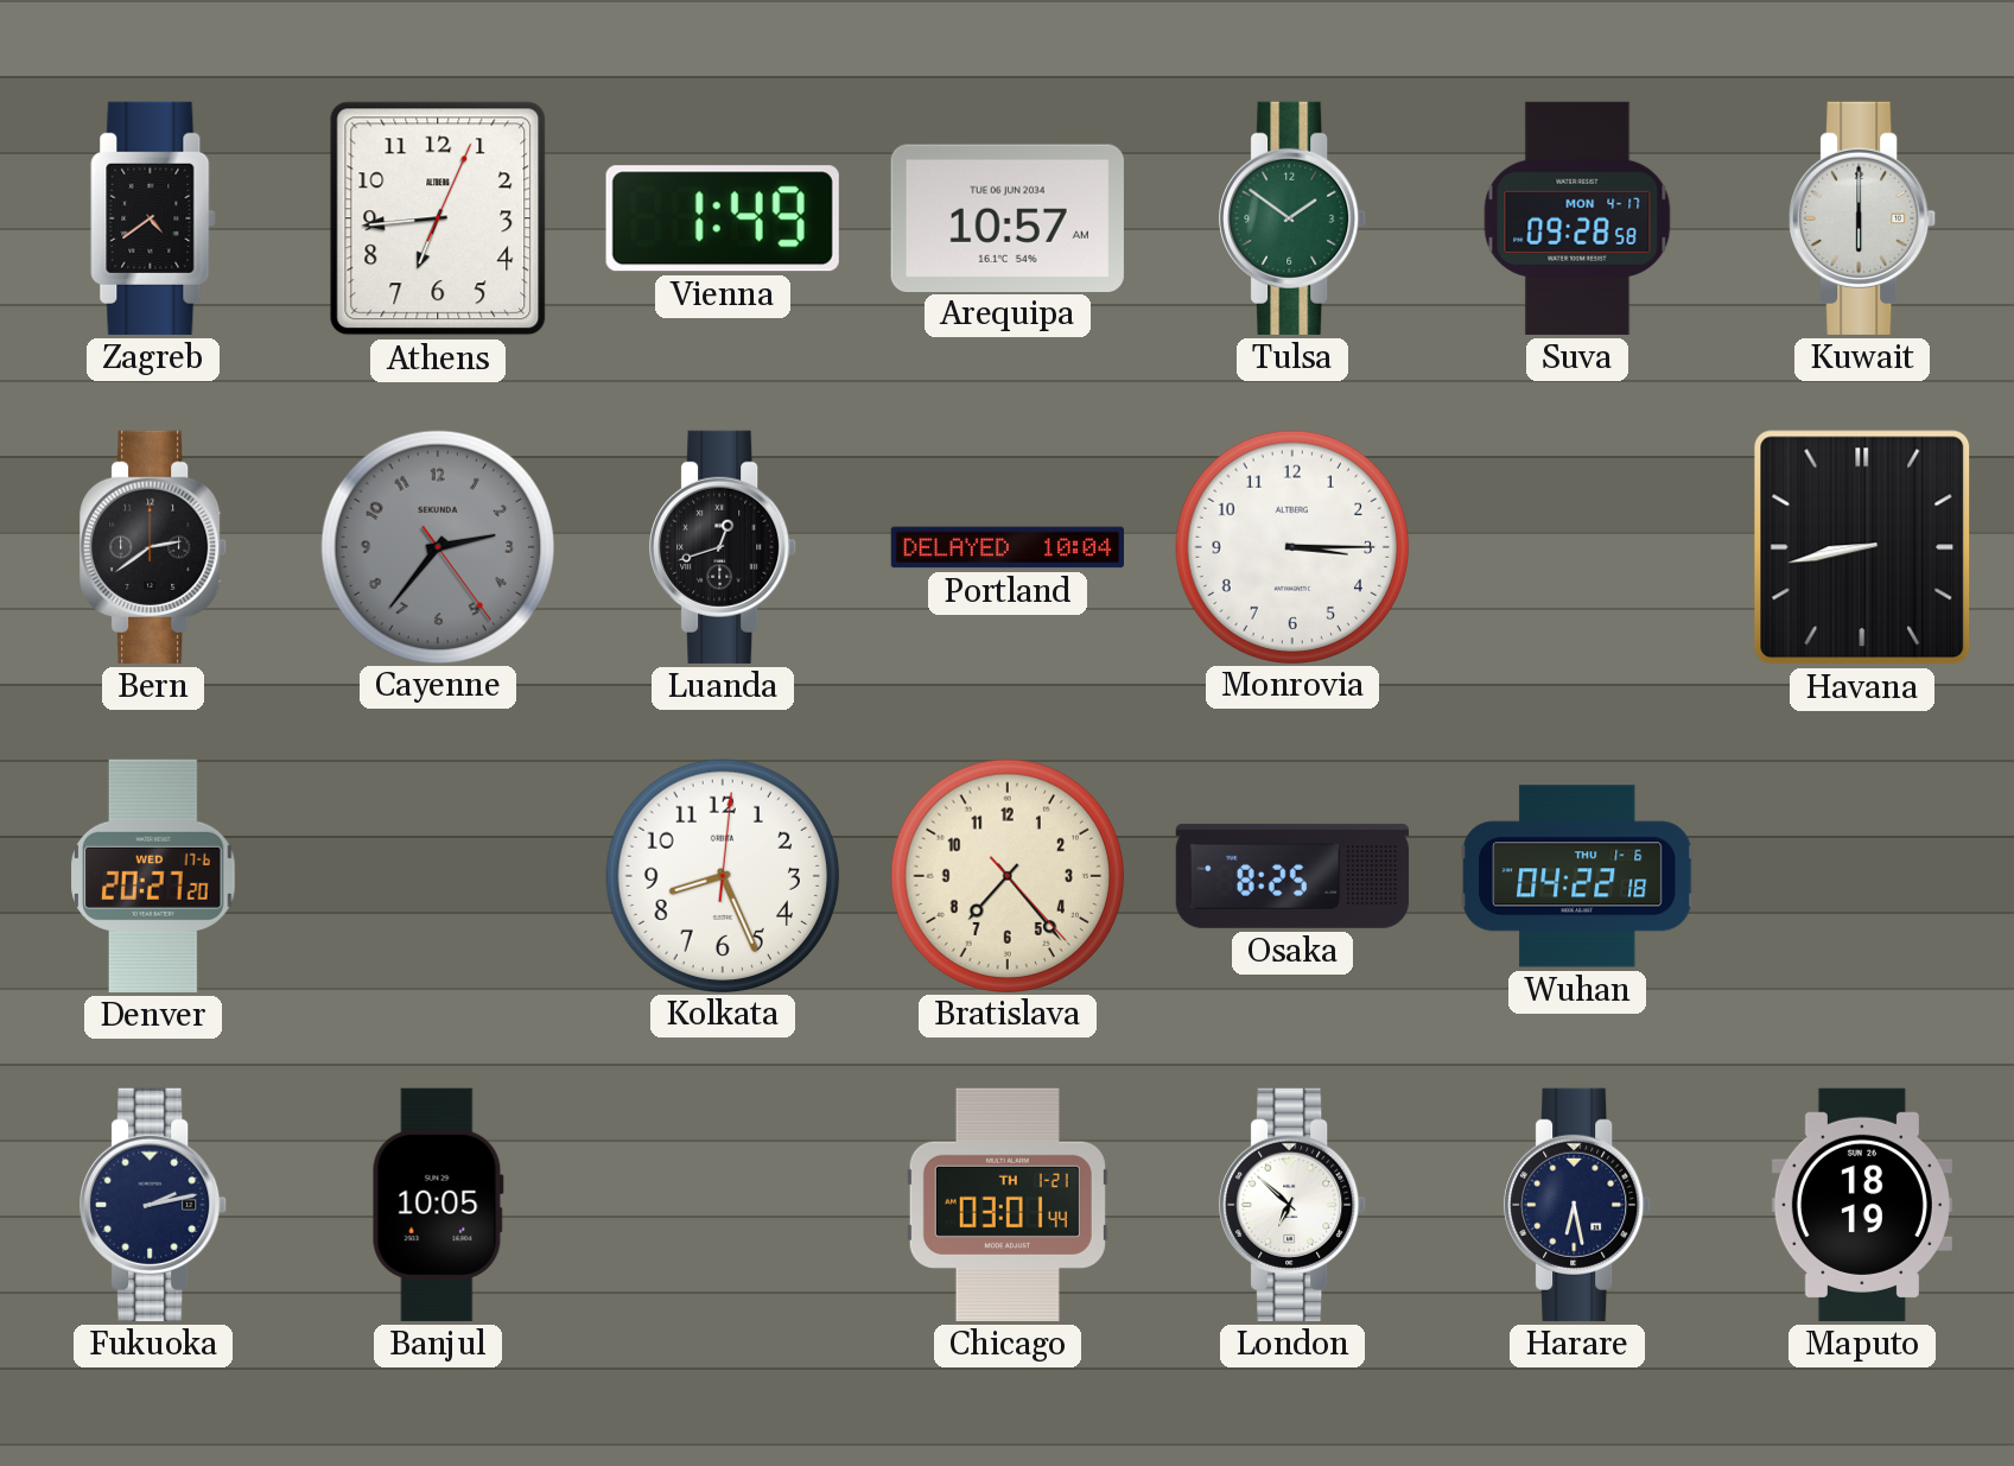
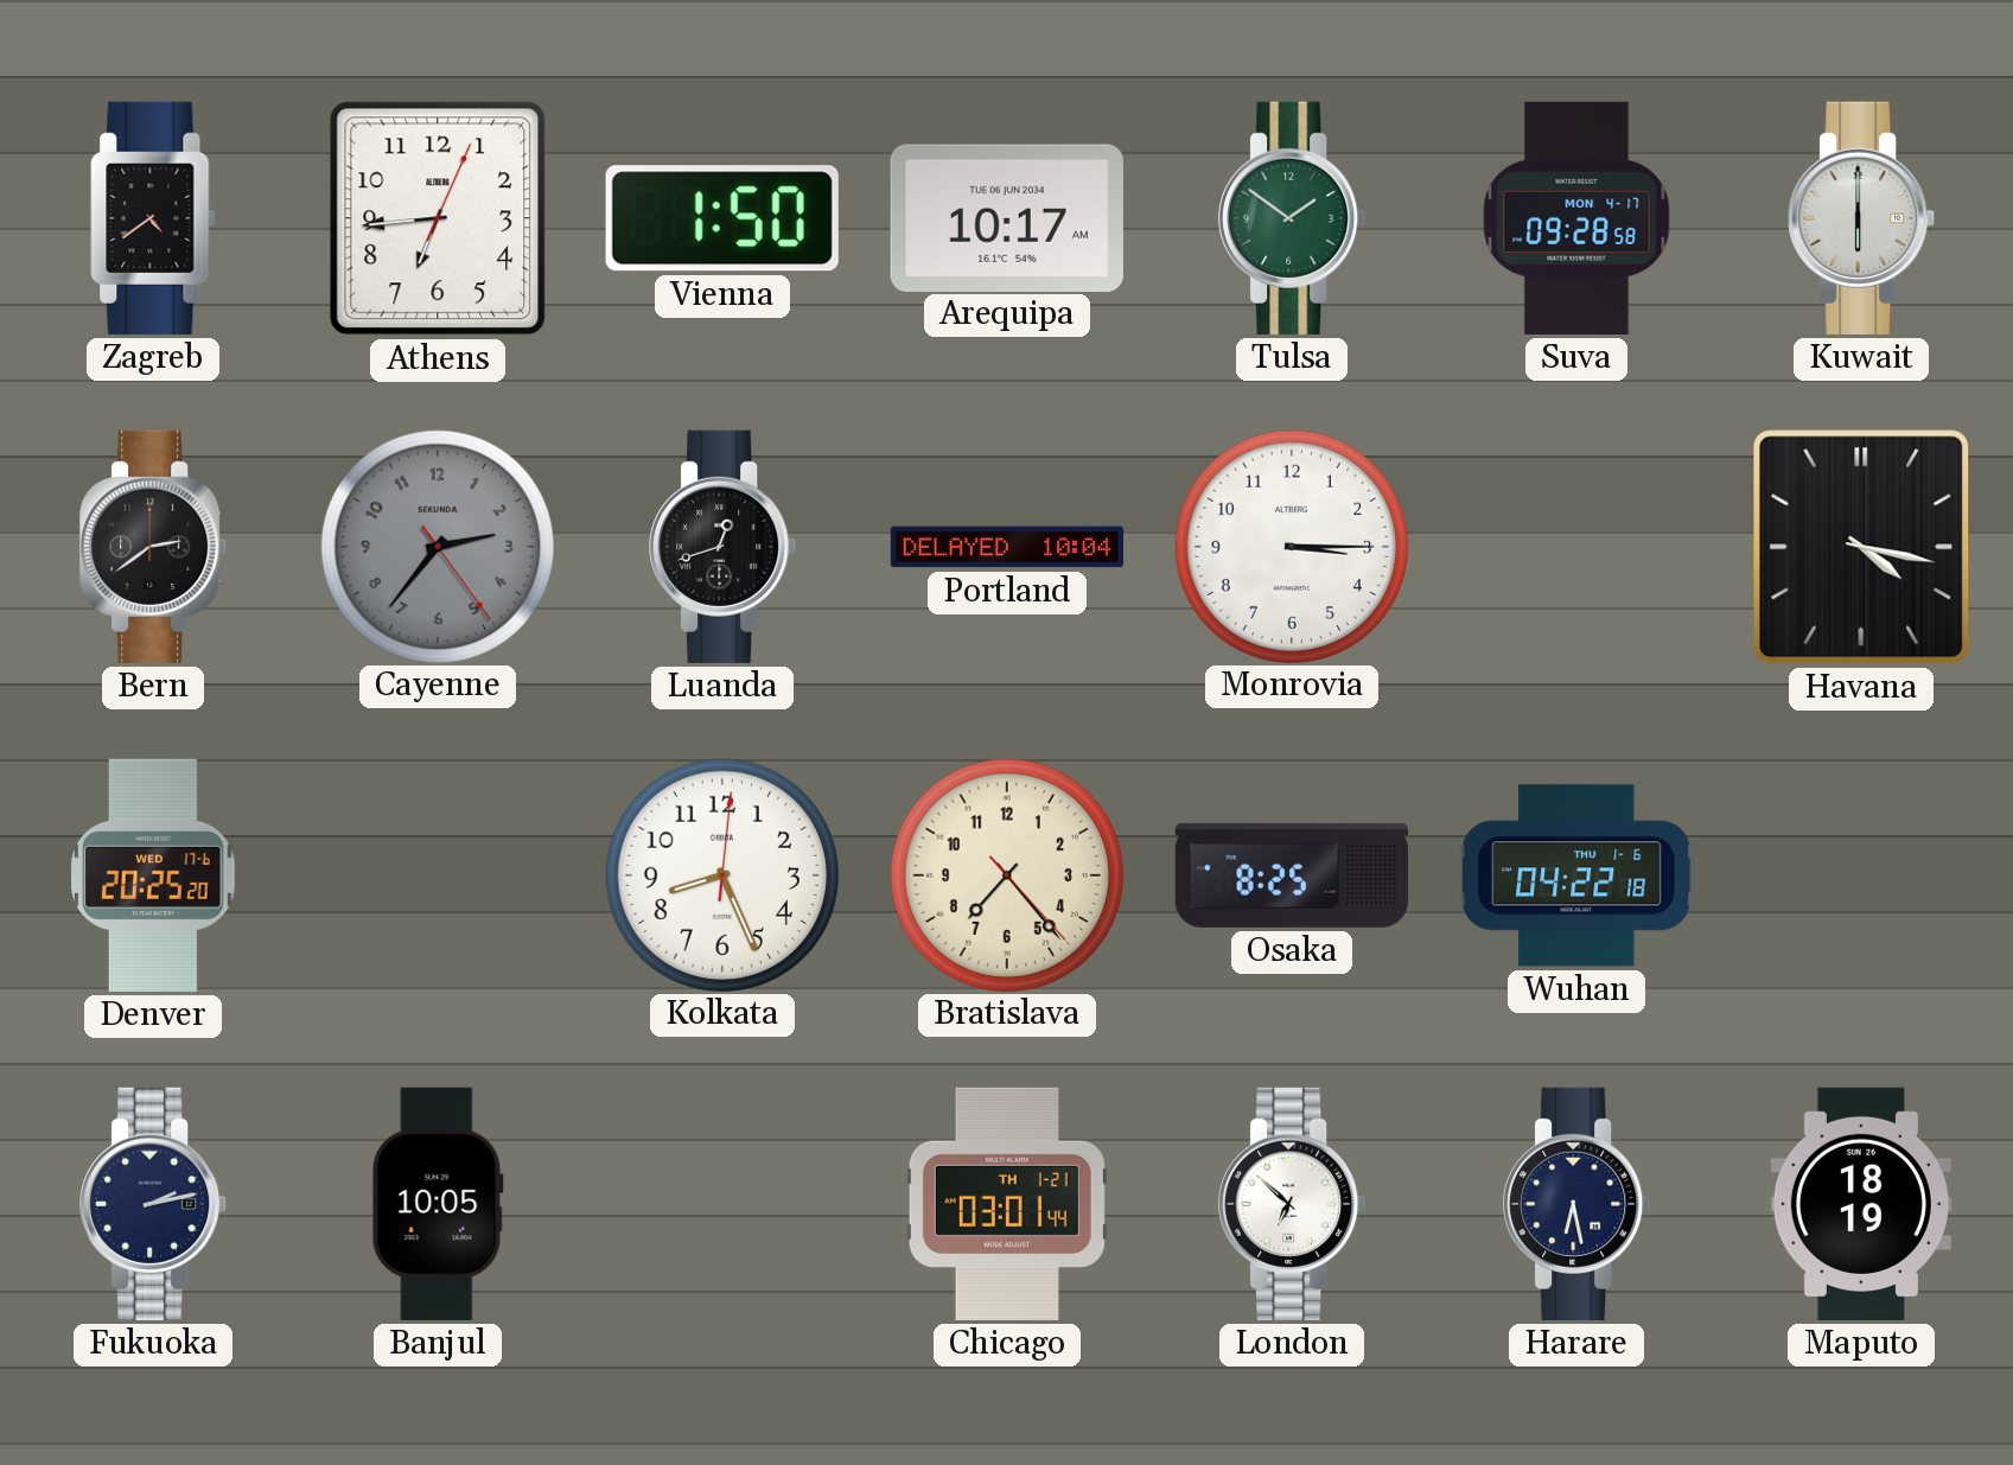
Vienna: 1:49 -> 1:50 (722, 218)
Arequipa: 10:57 -> 10:17 (1007, 217)
Havana: 8:43 -> 4:17 (1861, 547)
Denver: 20:27 -> 20:25 (153, 875)
